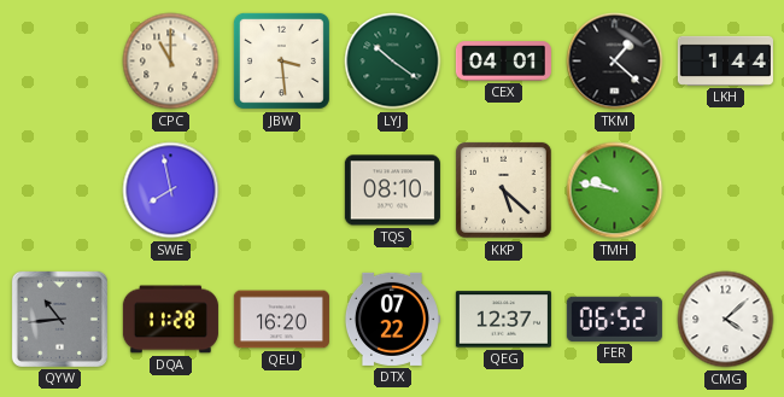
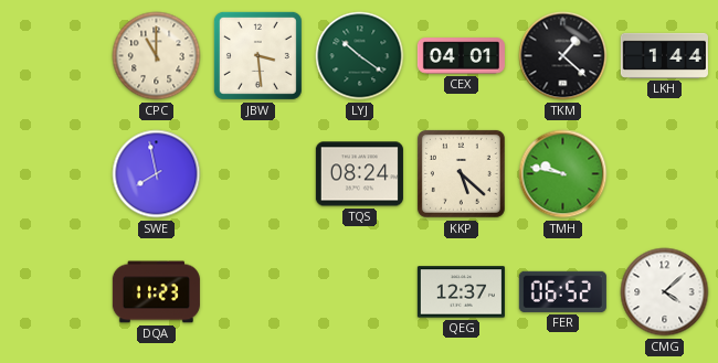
TQS: 08:10 -> 08:24 (359, 174)
QYW: 10:44 -> none (59, 319)
DQA: 11:28 -> 11:23 (156, 292)
QEU: 16:20 -> none (281, 320)
DTX: 07:22 -> none (392, 319)
